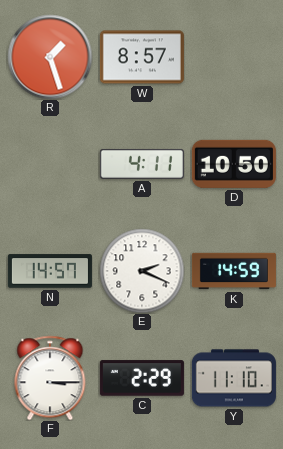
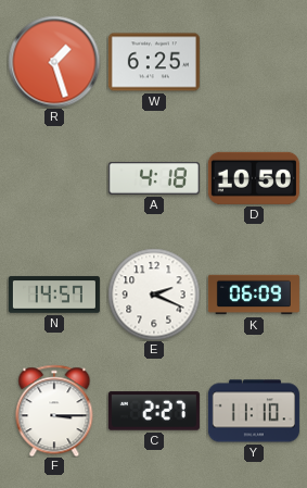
W: 8:57 -> 6:25 (154, 62)
A: 4:11 -> 4:18 (154, 178)
K: 14:59 -> 06:09 (254, 295)
C: 2:29 -> 2:27 (154, 411)
